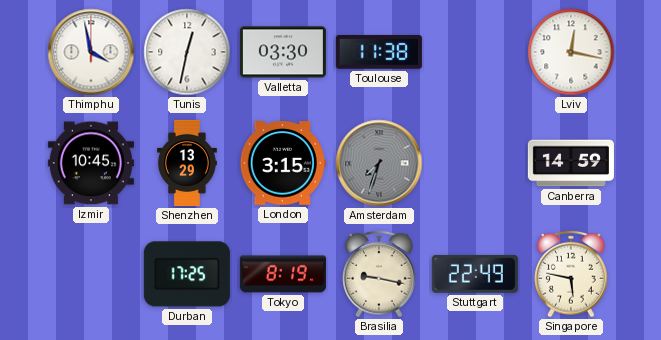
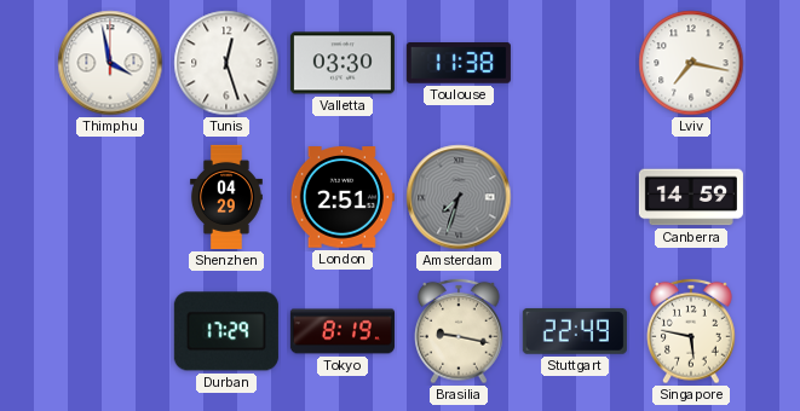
Tunis: 12:32 -> 12:27 (226, 63)
Lviv: 12:17 -> 7:17 (691, 63)
Izmir: 10:45 -> none (91, 163)
Shenzhen: 13:29 -> 04:29 (226, 197)
London: 3:15 -> 2:51 (343, 197)
Durban: 17:25 -> 17:29 (226, 331)
